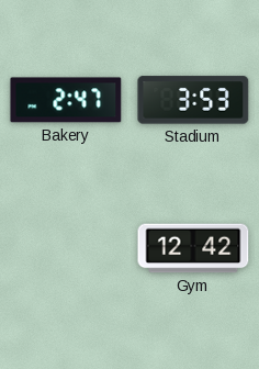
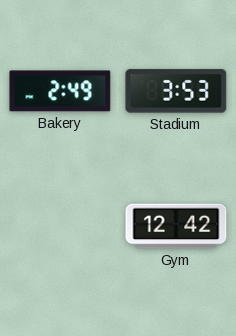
Bakery: 2:47 -> 2:49 (60, 91)
